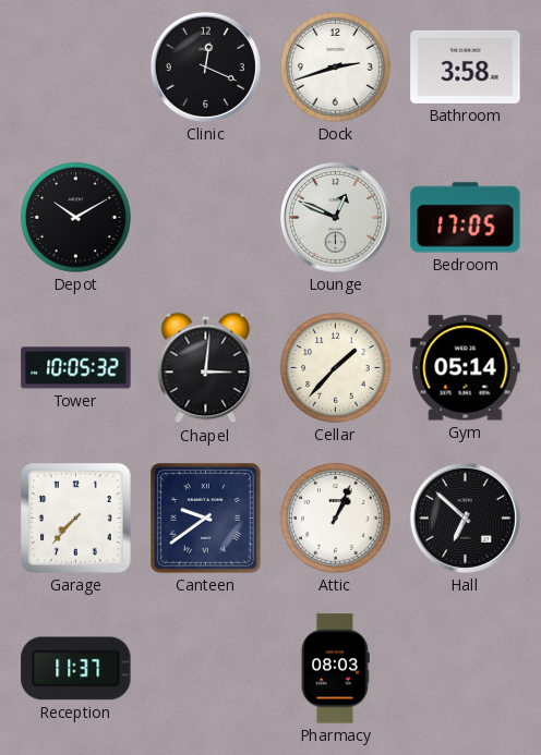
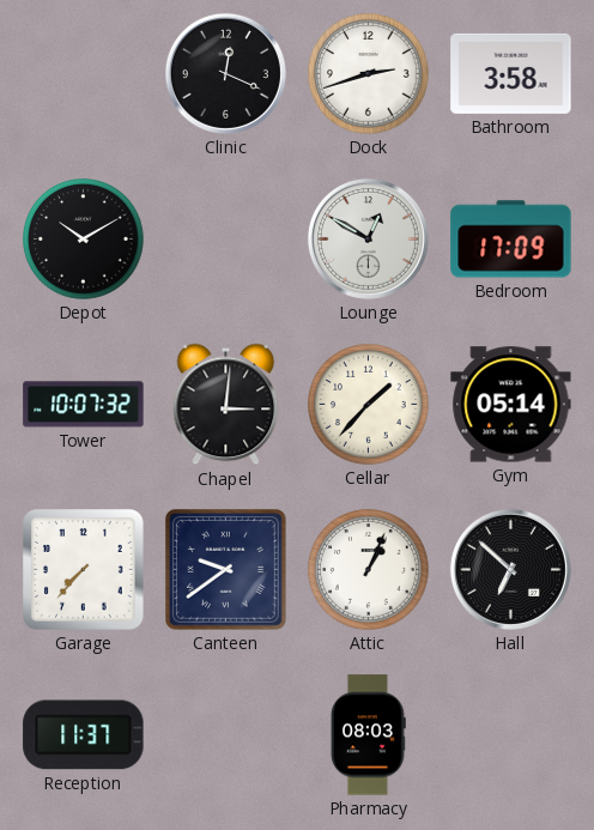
Lounge: 12:49 -> 12:50 (368, 238)
Bedroom: 17:05 -> 17:09 (511, 240)
Tower: 10:05 -> 10:07 (84, 405)
